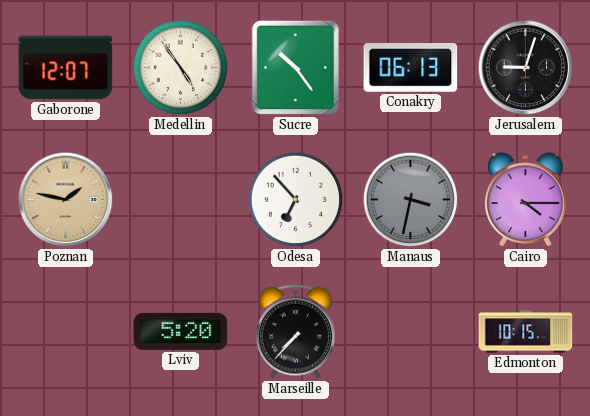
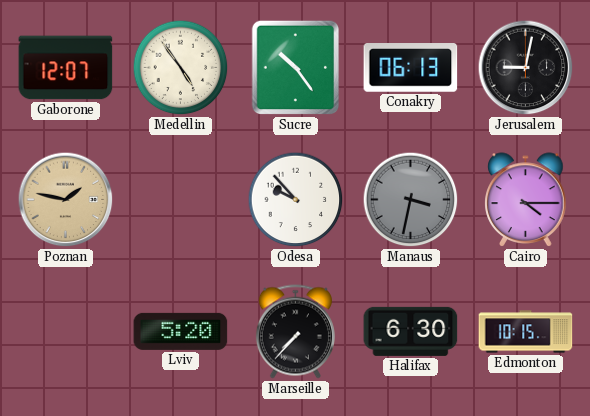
Jerusalem: 9:03 -> 9:02 (526, 68)
Odesa: 6:53 -> 9:53 (296, 200)
Halifax: none -> 6:30 (411, 331)
